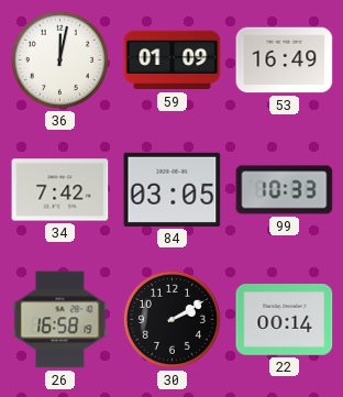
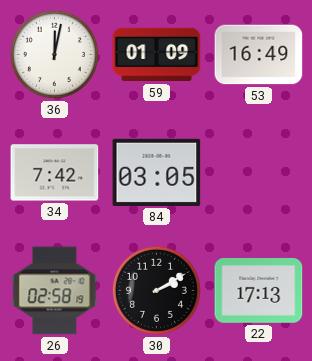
99: 10:33 -> none (285, 190)
26: 16:58 -> 02:58 (55, 291)
22: 00:14 -> 17:13 (259, 291)
